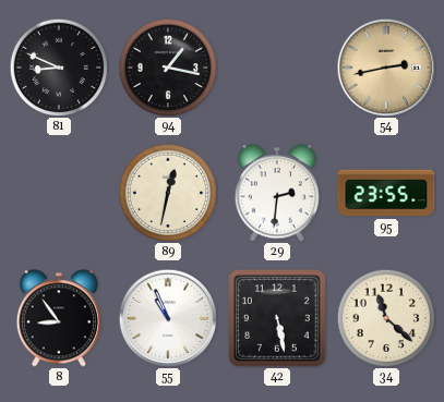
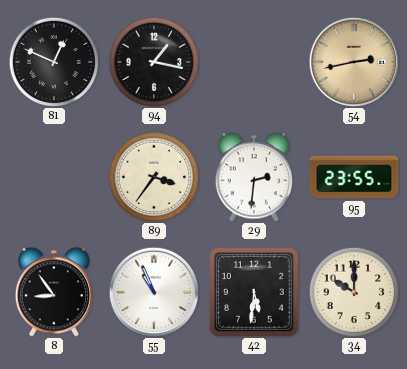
81: 8:49 -> 12:49 (54, 62)
89: 12:32 -> 3:36 (154, 177)
42: 5:28 -> 5:31 (255, 293)
34: 11:22 -> 10:00 (354, 292)
